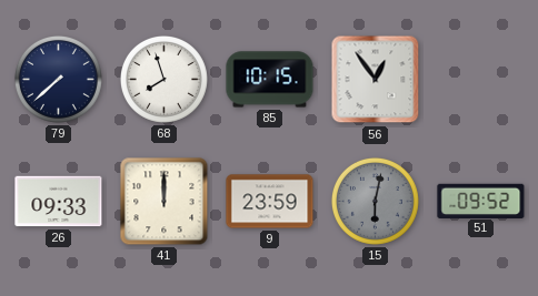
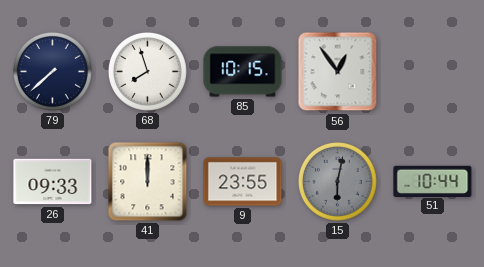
9: 23:59 -> 23:55 (243, 182)
51: 09:52 -> 10:44 (433, 181)
